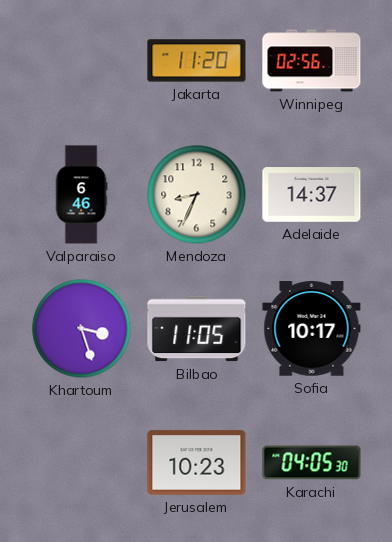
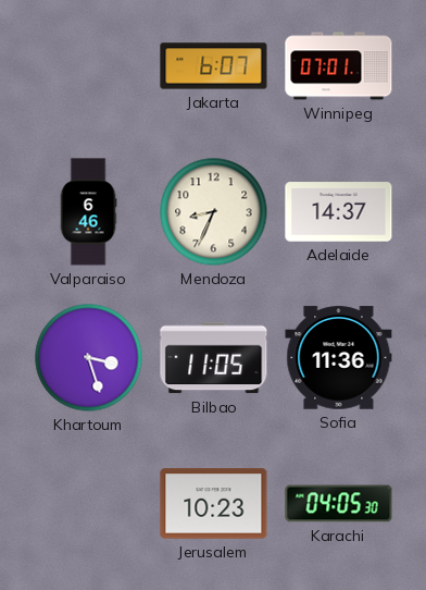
Jakarta: 11:20 -> 6:07 (214, 66)
Winnipeg: 02:56 -> 07:01 (339, 66)
Sofia: 10:17 -> 11:36 (339, 358)
